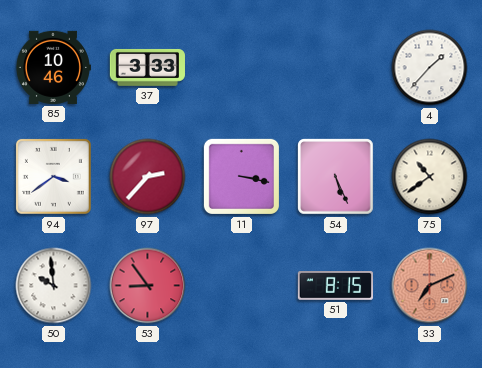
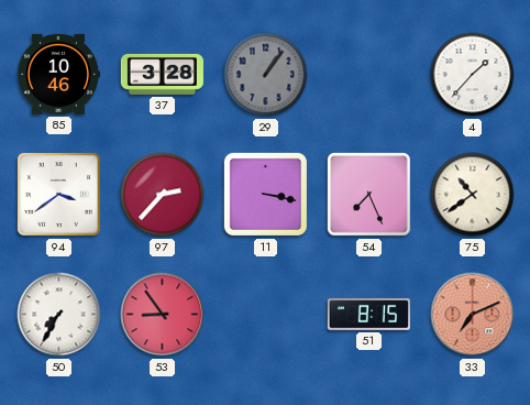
37: 3:33 -> 3:28 (162, 75)
29: none -> 1:06 (266, 75)
54: 5:26 -> 7:26 (369, 195)
50: 9:59 -> 7:35 (59, 315)
